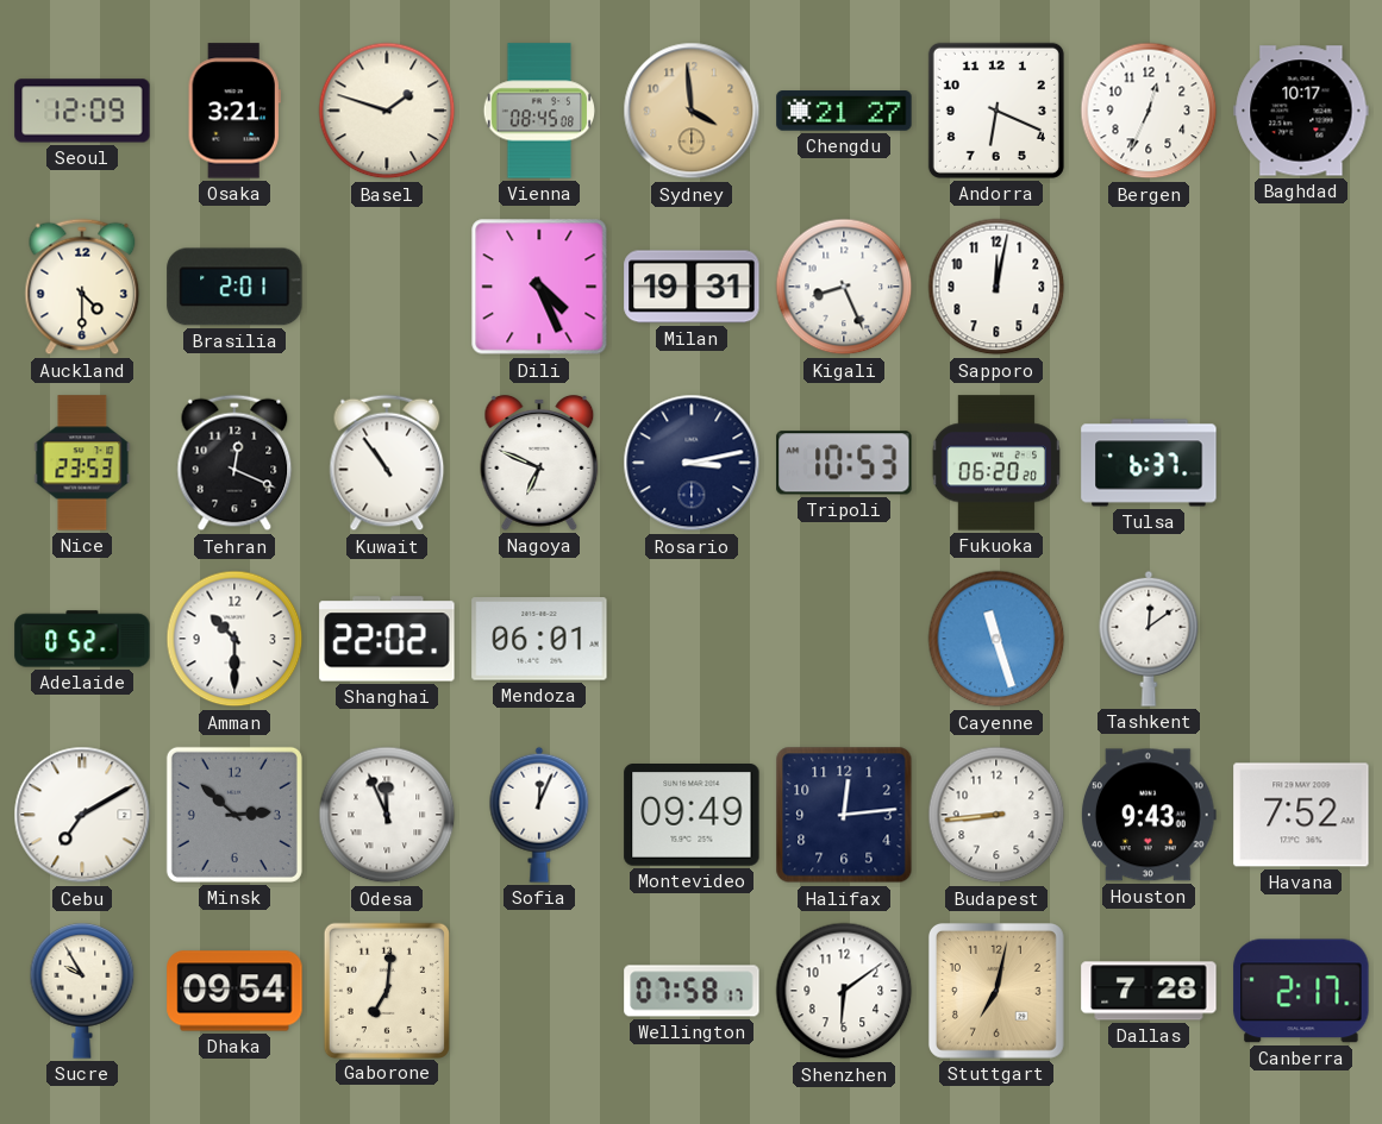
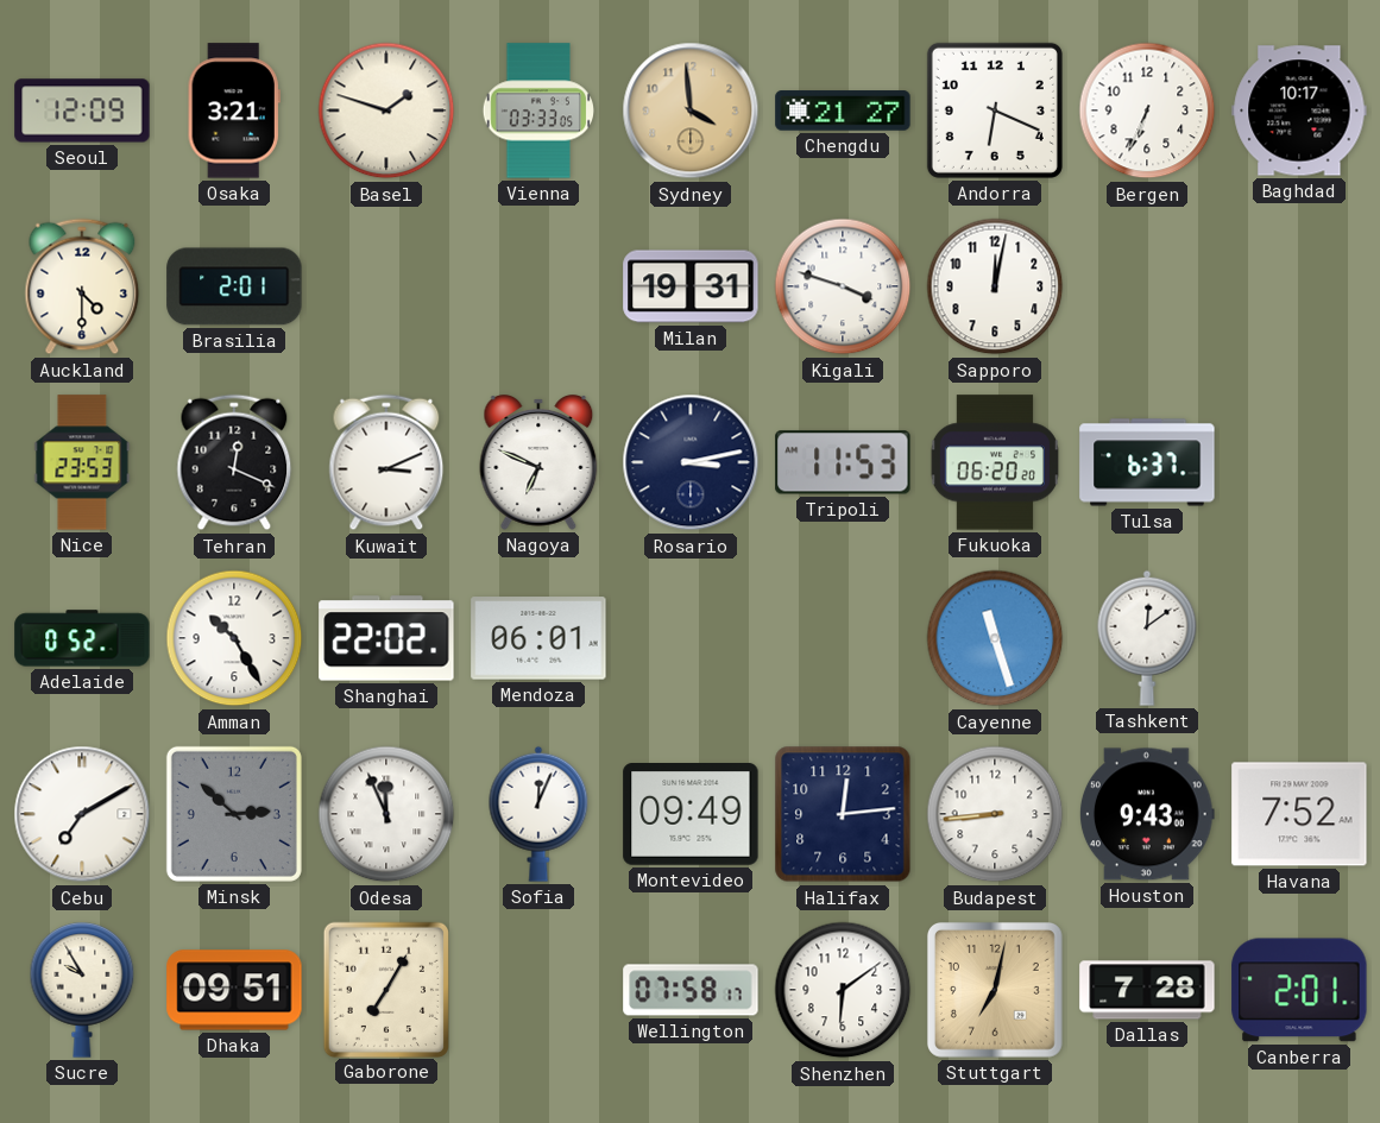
Vienna: 08:45 -> 03:33 (538, 111)
Bergen: 12:34 -> 6:34 (1147, 111)
Dili: 4:26 -> none (539, 287)
Kigali: 8:26 -> 3:48 (843, 286)
Kuwait: 10:54 -> 3:11 (386, 462)
Tripoli: 10:53 -> 11:53 (843, 462)
Amman: 10:30 -> 10:25 (234, 638)
Dhaka: 09:54 -> 09:51 (234, 990)
Gaborone: 7:01 -> 7:05 (385, 989)
Canberra: 2:17 -> 2:01 (1299, 990)
